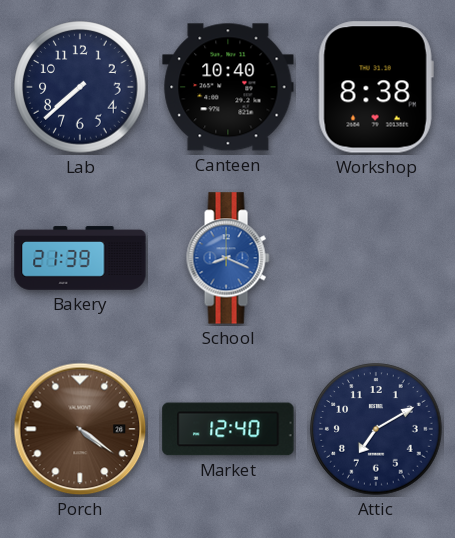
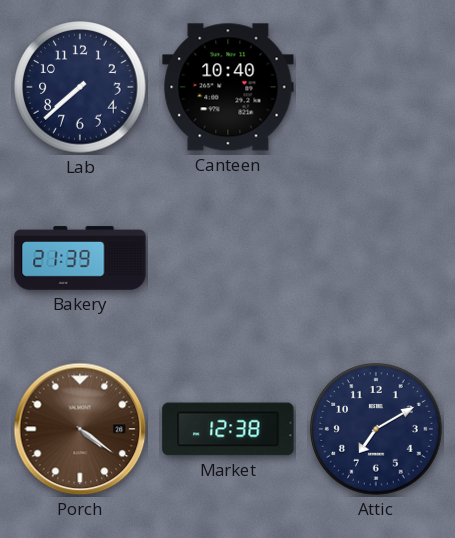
Workshop: 8:38 -> none (376, 87)
School: 8:19 -> none (228, 258)
Market: 12:40 -> 12:38 (228, 429)
